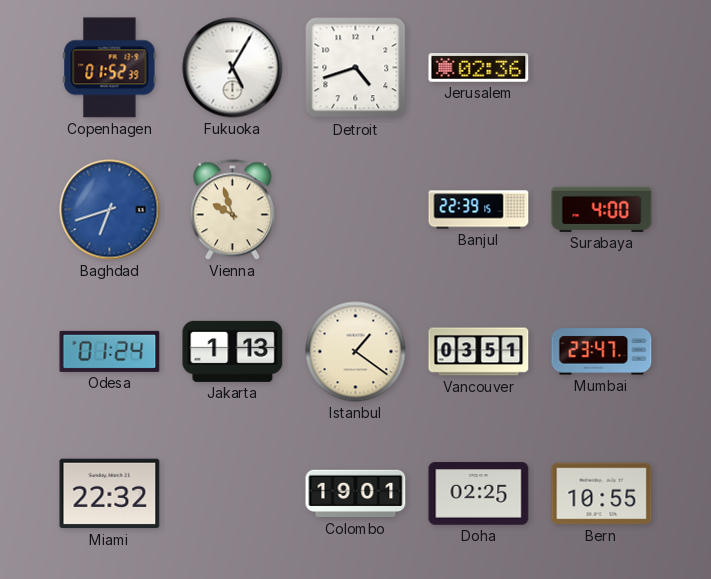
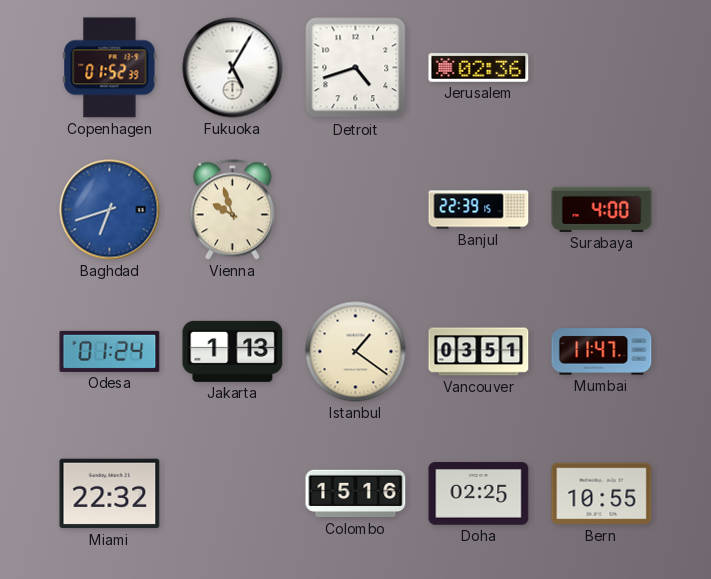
Mumbai: 23:47 -> 11:47 (602, 352)
Colombo: 19:01 -> 15:16 (356, 494)
